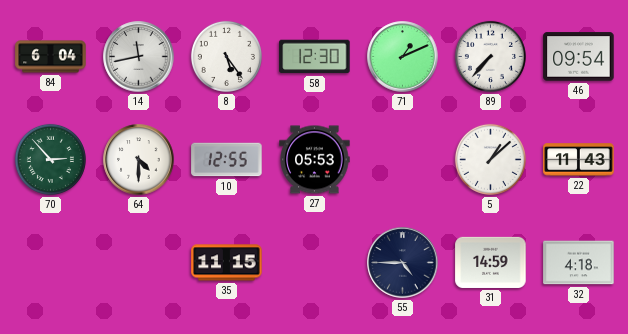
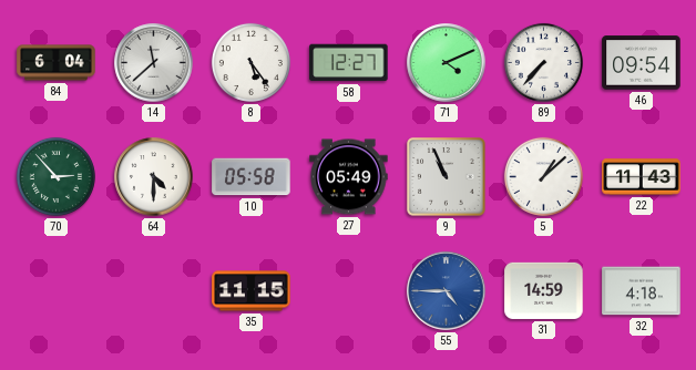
14: 11:43 -> 11:38 (154, 63)
58: 12:30 -> 12:27 (349, 63)
71: 1:11 -> 4:11 (447, 63)
10: 12:55 -> 05:58 (252, 177)
27: 05:53 -> 05:49 (349, 177)
9: none -> 10:56 (447, 177)
55 dial: navy -> blue (447, 291)
